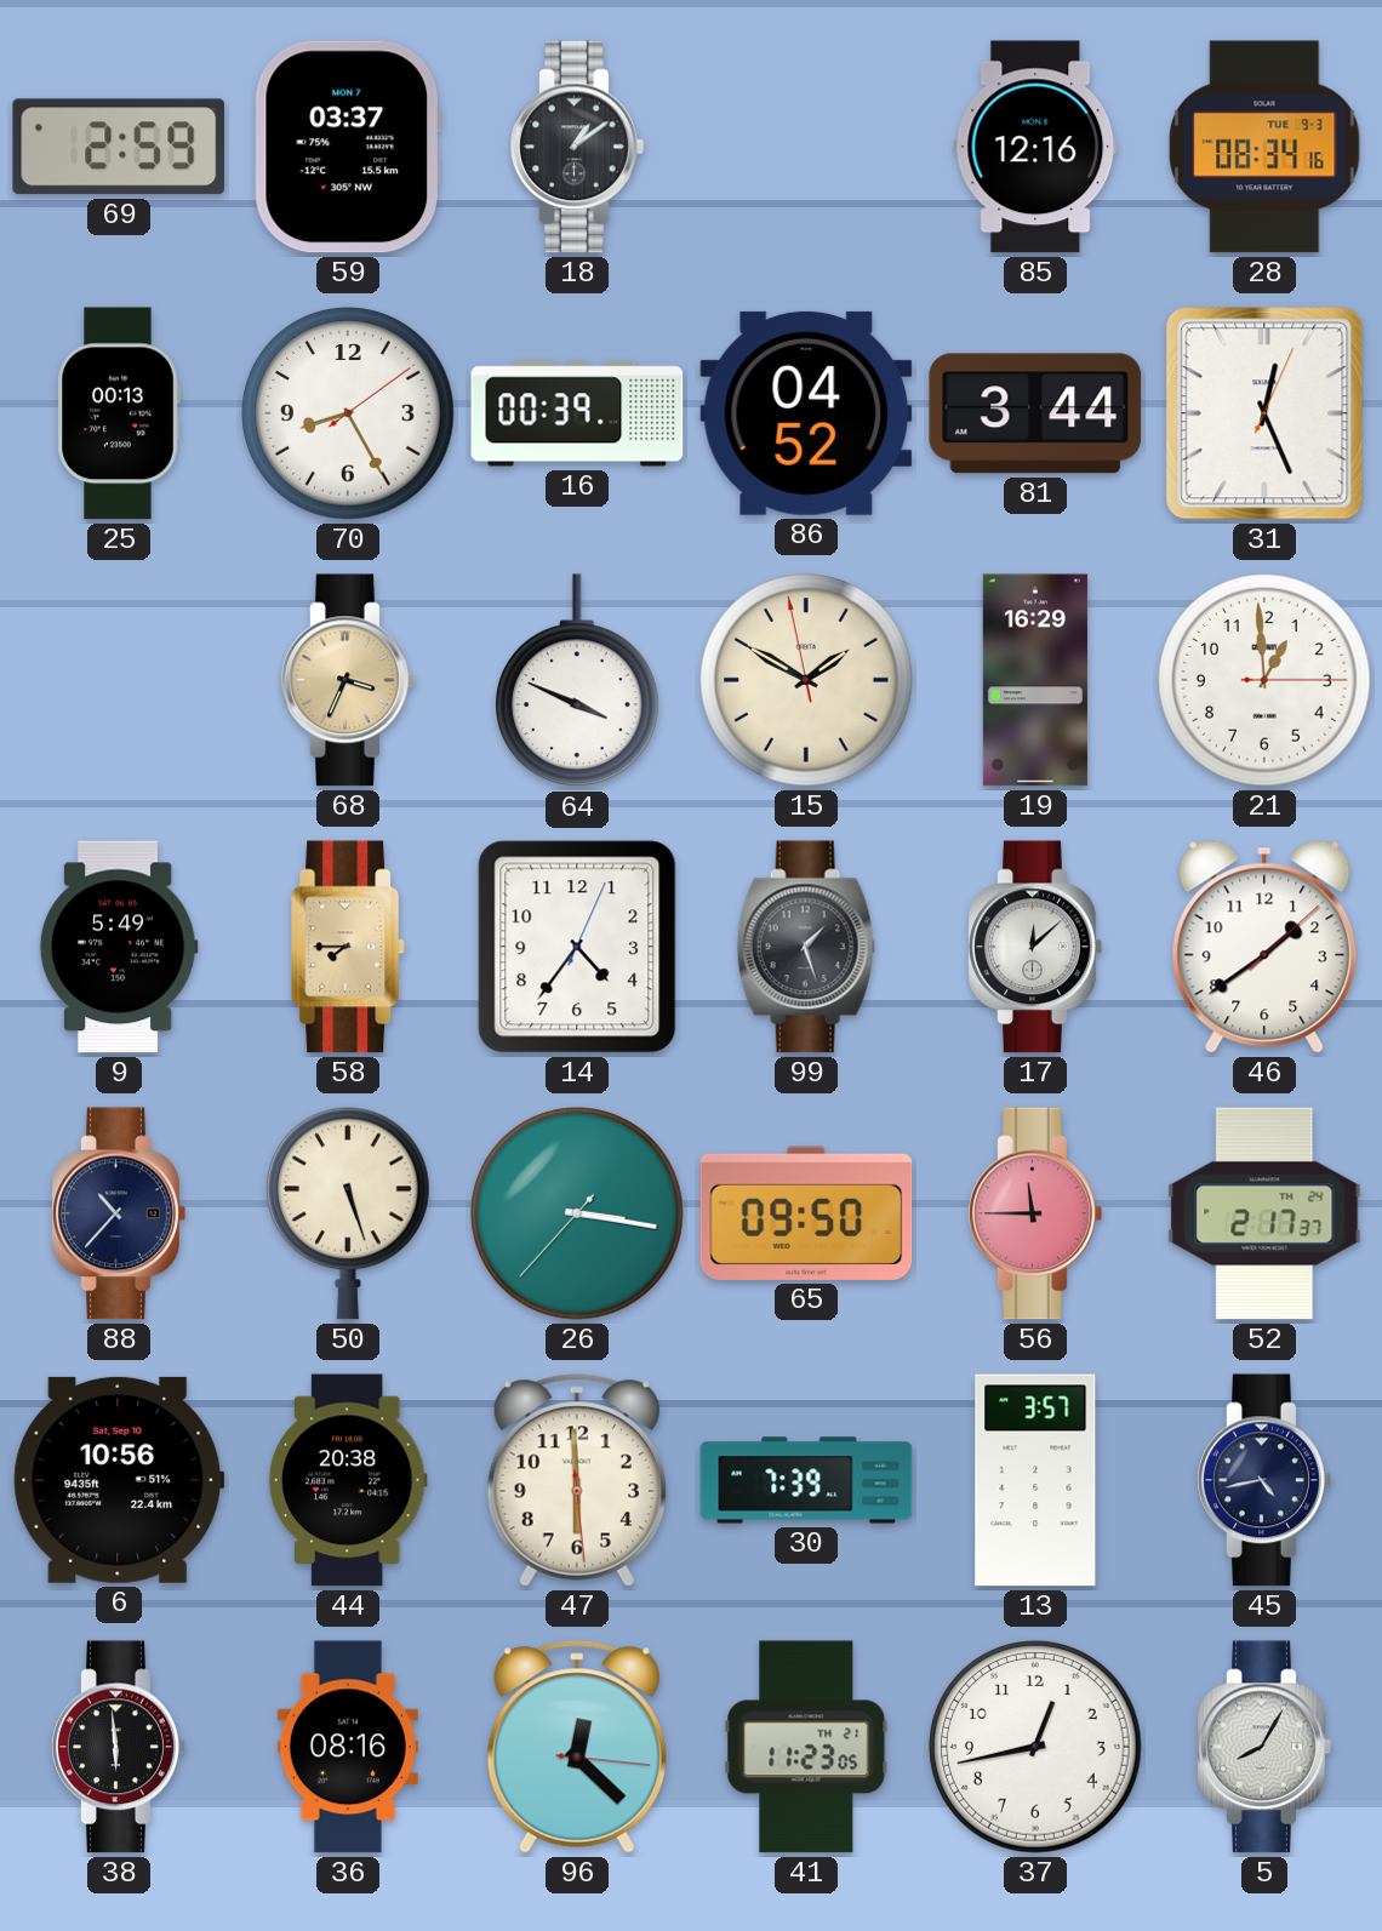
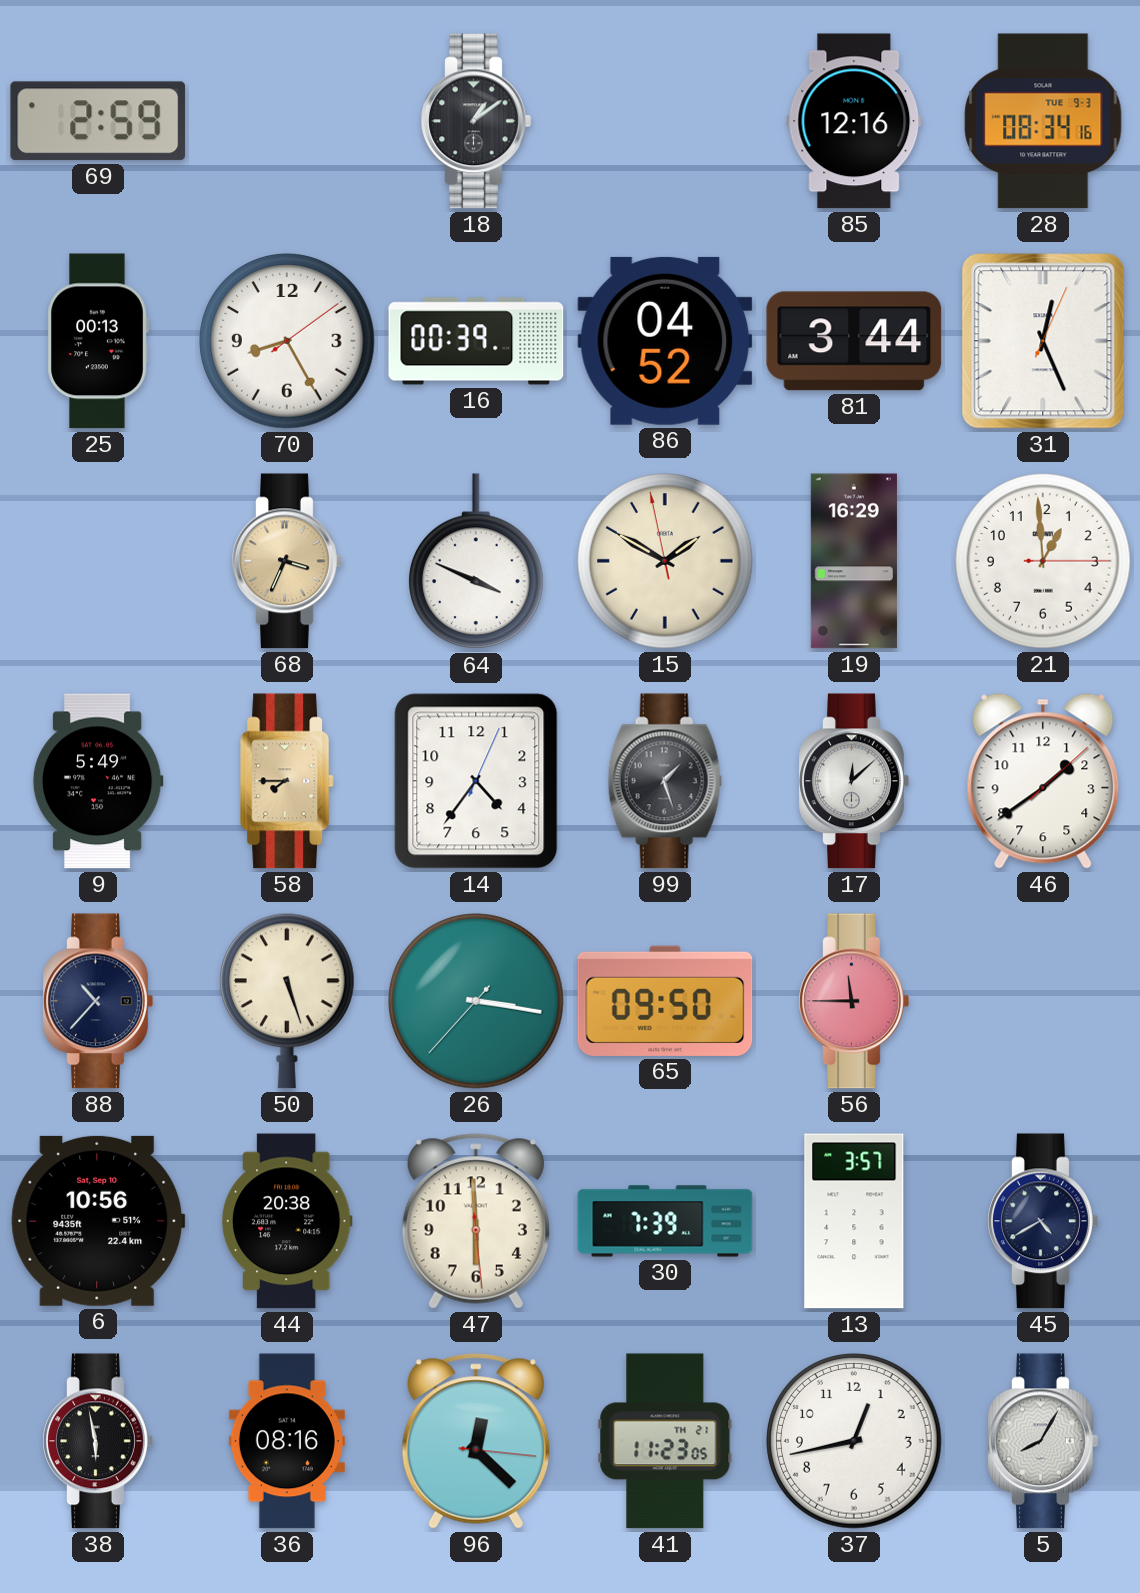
59: 03:37 -> none (347, 147)
52: 2:17 -> none (1264, 1213)
45: 4:43 -> 4:40 (1043, 1221)
38: 5:59 -> 5:58 (98, 1441)
